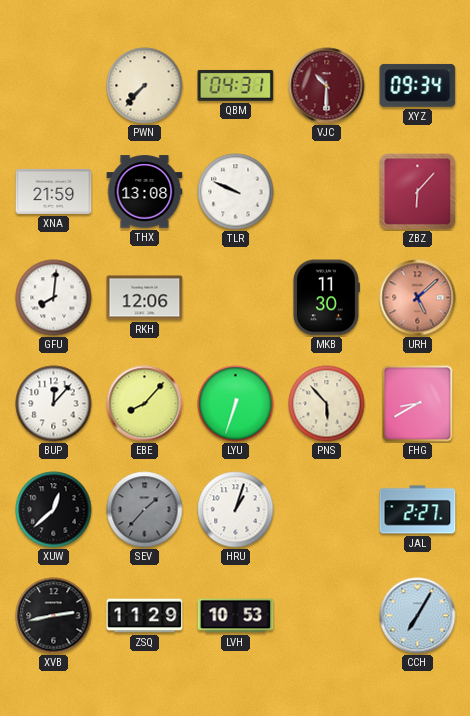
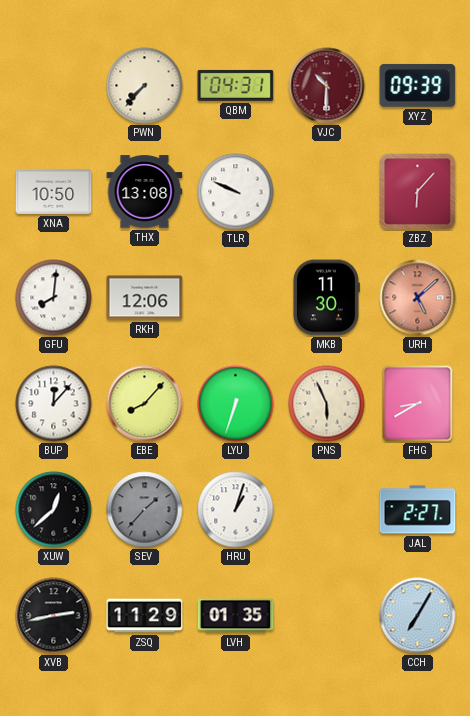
XYZ: 09:34 -> 09:39 (418, 85)
XNA: 21:59 -> 10:50 (54, 191)
PNS: 5:53 -> 5:56 (327, 404)
LVH: 10:53 -> 01:35 (236, 616)
